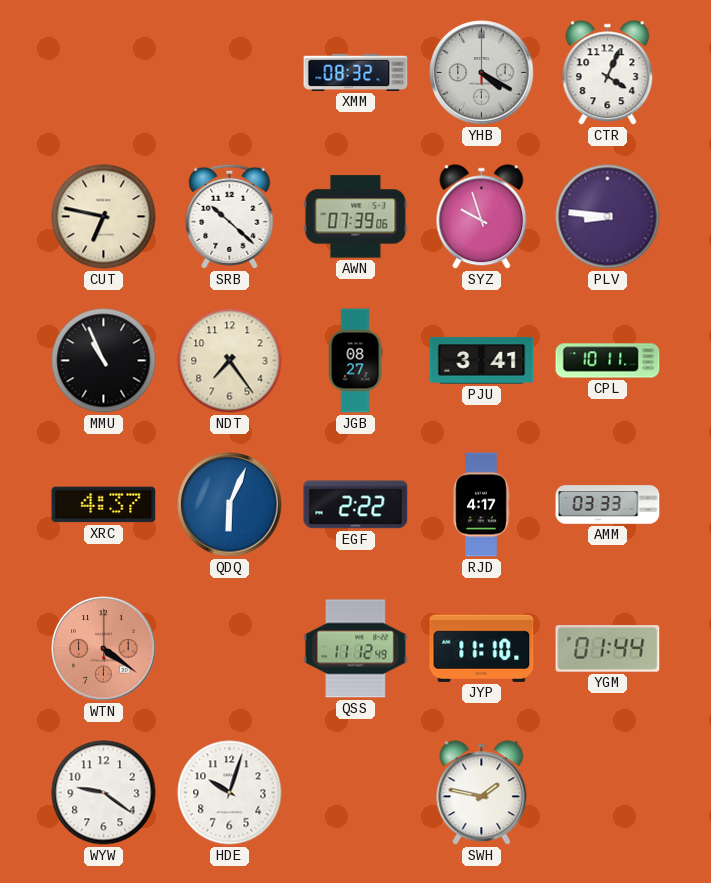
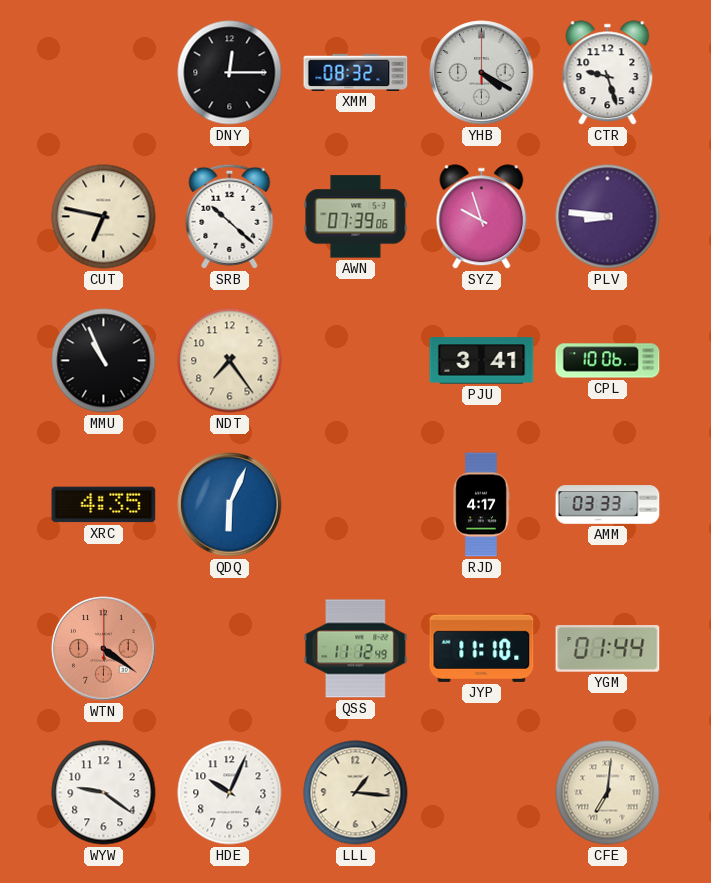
DNY: none -> 12:15 (230, 73)
CTR: 4:04 -> 9:27 (608, 73)
JGB: 08:27 -> none (355, 361)
CPL: 10:11 -> 10:06 (608, 361)
XRC: 4:37 -> 4:35 (104, 505)
EGF: 2:22 -> none (356, 505)
HDE: 10:03 -> 10:04 (230, 793)
LLL: none -> 1:16 (356, 793)
SWH: 1:47 -> none (482, 793)
CFE: none -> 7:01 (608, 793)
